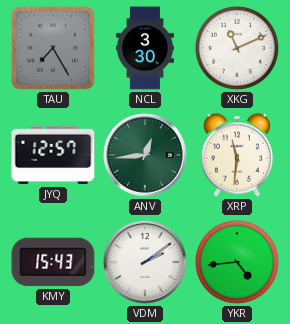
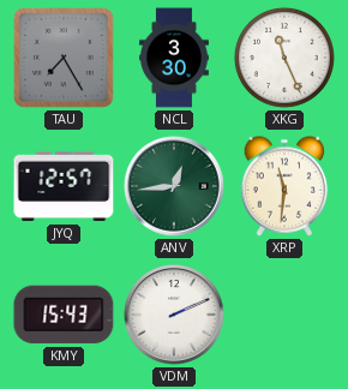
XKG: 11:11 -> 11:26 (284, 58)
VDM: 2:09 -> 2:11 (175, 316)
YKR: 4:44 -> none (237, 262)
